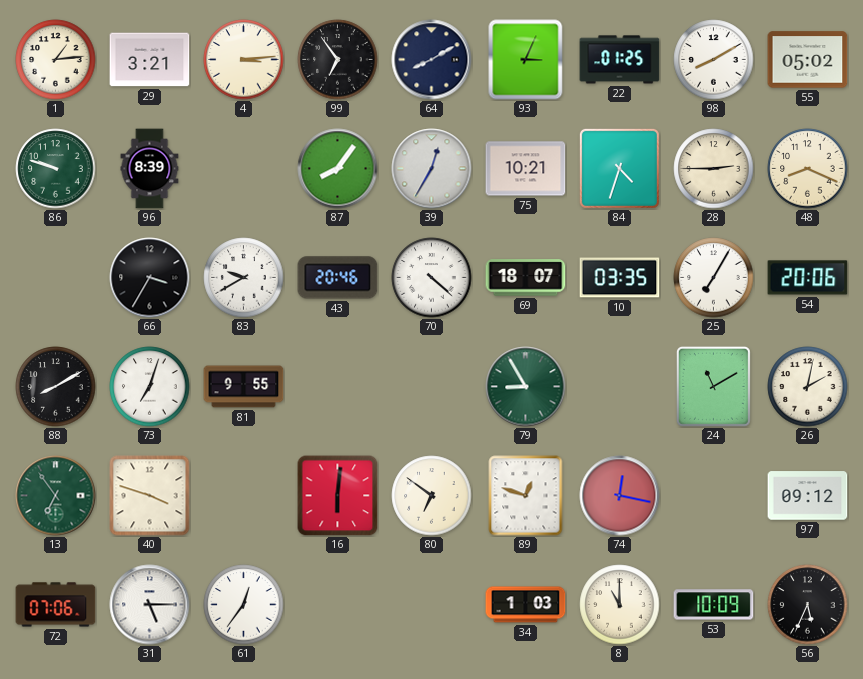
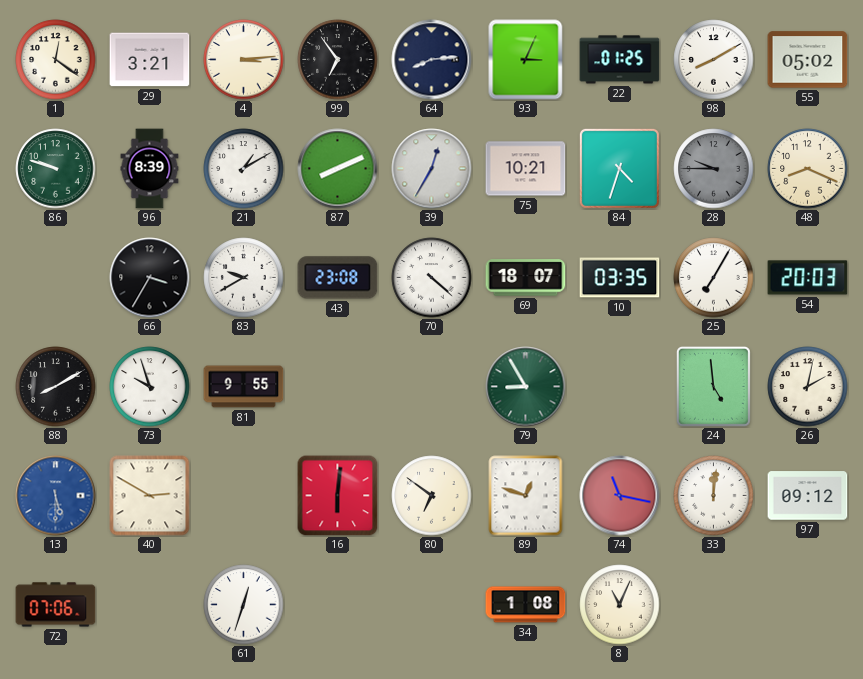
1: 1:14 -> 12:21 (56, 60)
64: 8:10 -> 8:14 (432, 60)
21: none -> 1:10 (244, 169)
87: 8:06 -> 8:11 (338, 169)
28: 2:45 -> 9:45 (714, 169)
28 dial: cream -> grey (714, 169)
43: 20:46 -> 23:08 (338, 278)
54: 20:06 -> 20:03 (808, 278)
73: 7:03 -> 9:57 (150, 387)
24: 11:10 -> 4:59 (713, 386)
13: 6:54 -> 5:30 (56, 496)
13 dial: green -> blue (56, 496)
40: 3:48 -> 2:50 (150, 496)
74: 12:17 -> 11:17 (620, 496)
33: none -> 12:01 (714, 496)
31: 5:15 -> none (150, 605)
61: 12:36 -> 12:33 (244, 605)
34: 1:03 -> 1:08 (526, 605)
8: 11:00 -> 11:04 (620, 605)
53: 10:09 -> none (714, 605)
56: 5:34 -> none (808, 605)
